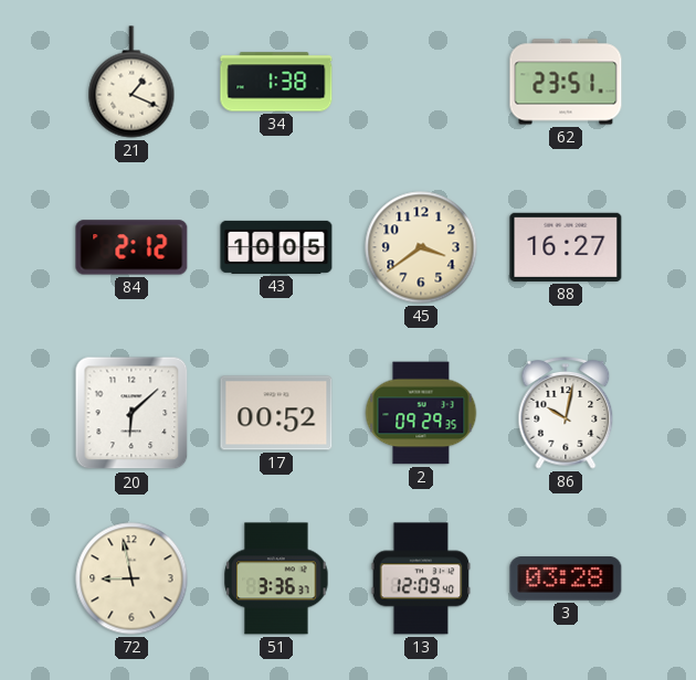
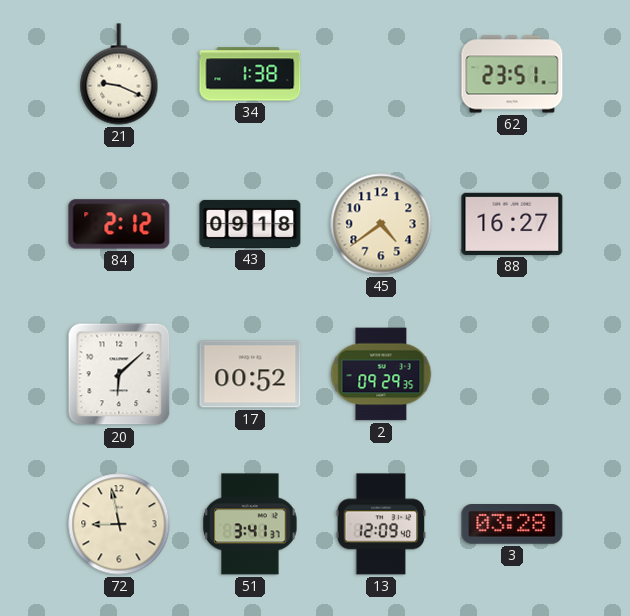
21: 1:19 -> 9:19 (119, 74)
43: 10:05 -> 09:18 (250, 224)
45: 3:39 -> 4:39 (381, 224)
86: 10:02 -> none (566, 413)
51: 3:36 -> 3:41 (250, 524)
